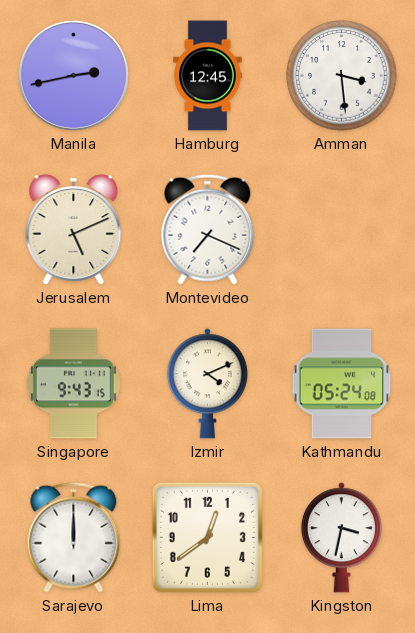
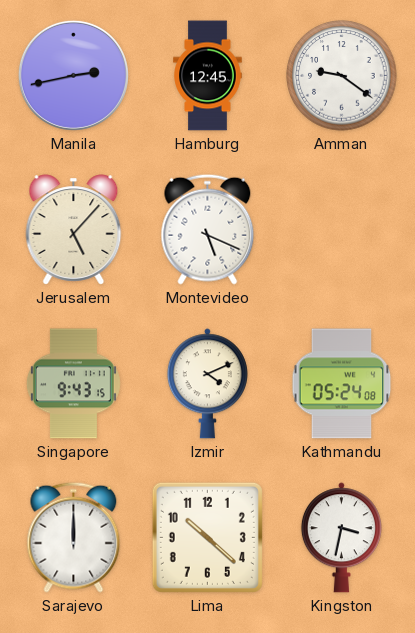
Amman: 3:29 -> 9:21 (342, 76)
Jerusalem: 5:11 -> 5:07 (74, 230)
Montevideo: 7:19 -> 5:19 (208, 229)
Lima: 12:39 -> 10:22 (207, 537)
